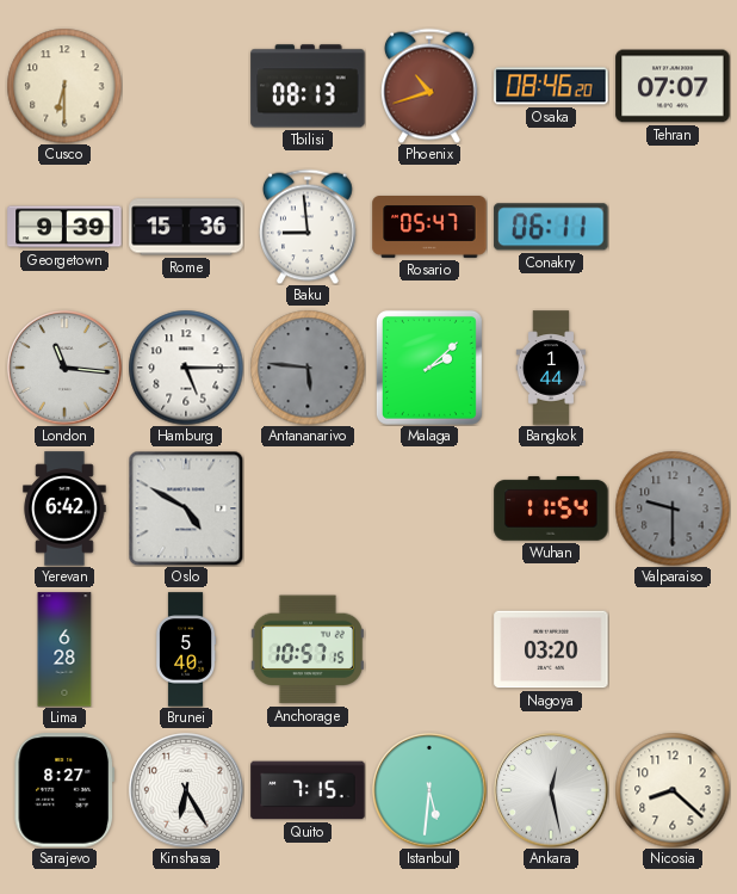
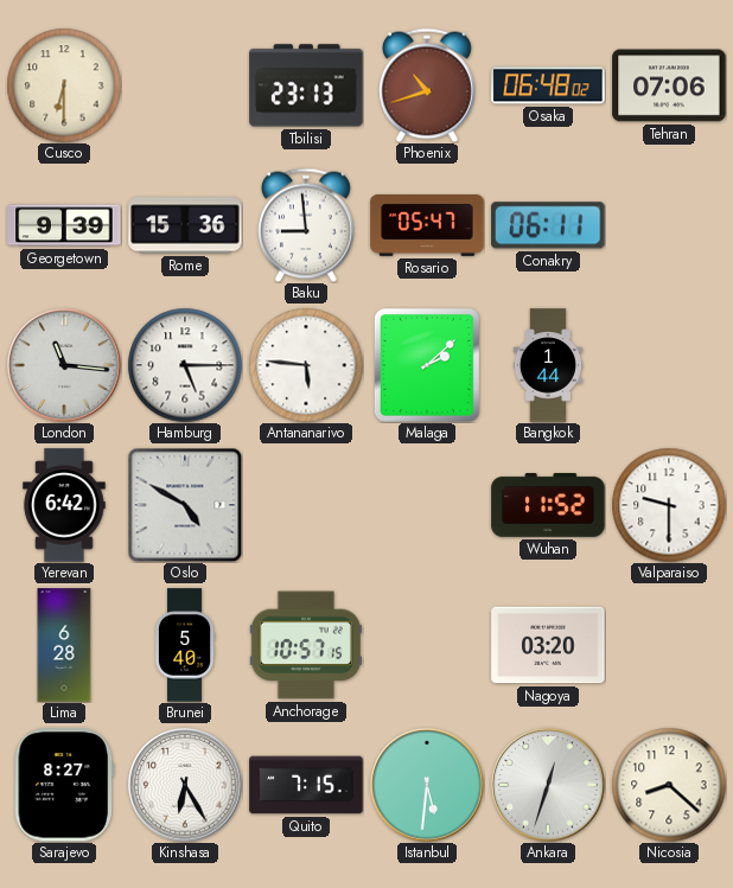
Tbilisi: 08:13 -> 23:13 (306, 85)
Osaka: 08:46 -> 06:48 (548, 85)
Tehran: 07:07 -> 07:06 (669, 85)
Antananarivo dial: grey -> white (306, 365)
Wuhan: 11:54 -> 11:52 (548, 506)
Valparaiso dial: grey -> white (669, 505)
Ankara: 12:28 -> 12:33 (548, 785)
